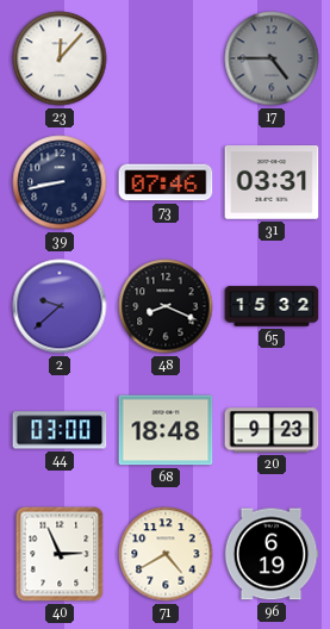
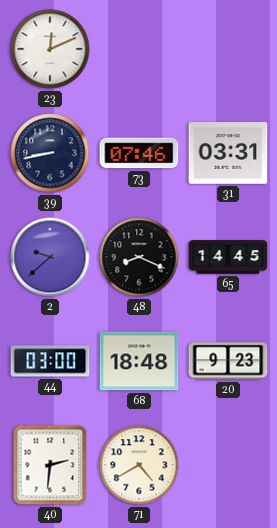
23: 12:07 -> 12:11 (50, 49)
17: 4:45 -> none (272, 58)
65: 15:32 -> 14:45 (228, 257)
40: 2:56 -> 2:31 (50, 465)
96: 6:19 -> none (272, 554)
